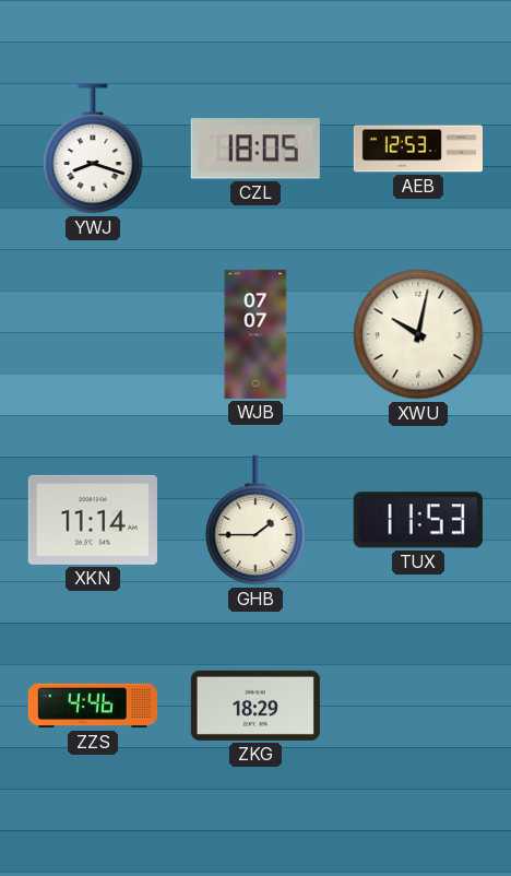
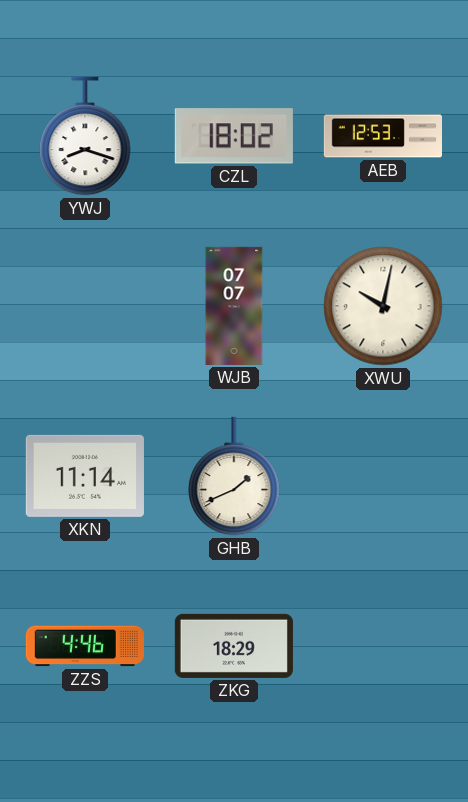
CZL: 18:05 -> 18:02 (234, 136)
GHB: 1:45 -> 1:41 (234, 476)
TUX: 11:53 -> none (418, 520)
